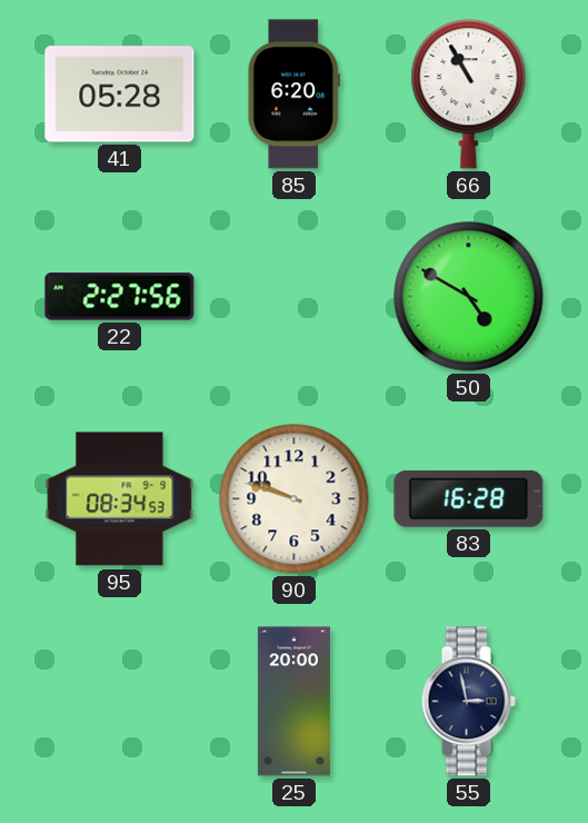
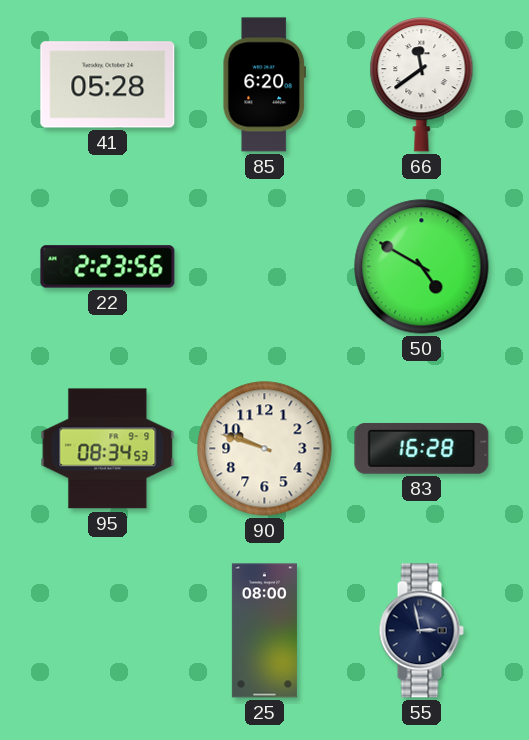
66: 10:55 -> 11:39 (422, 85)
22: 2:27 -> 2:23 (108, 267)
25: 20:00 -> 08:00 (264, 631)
